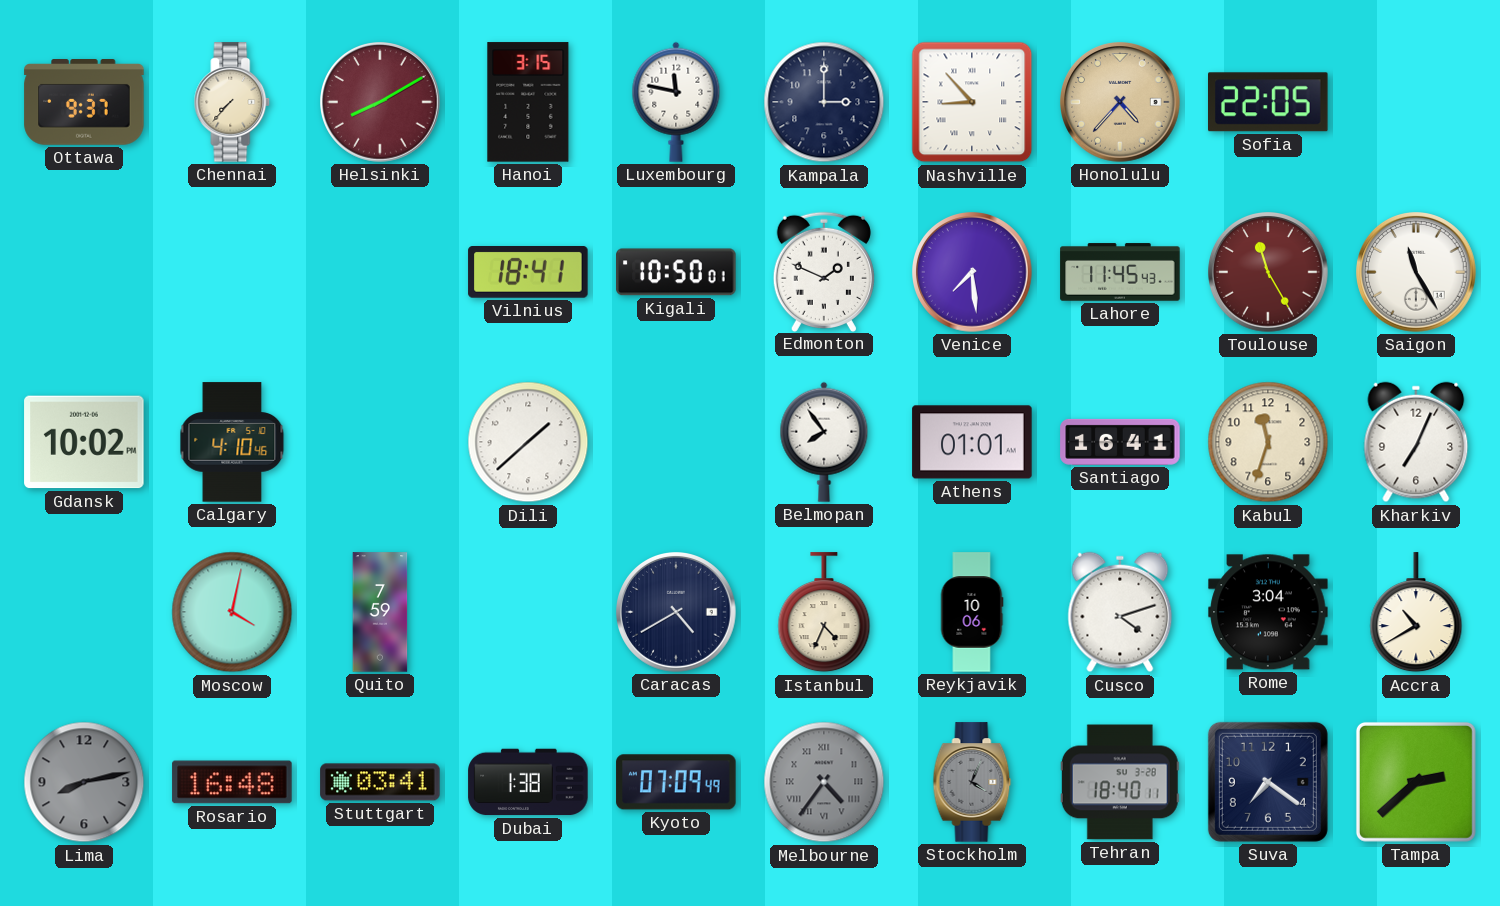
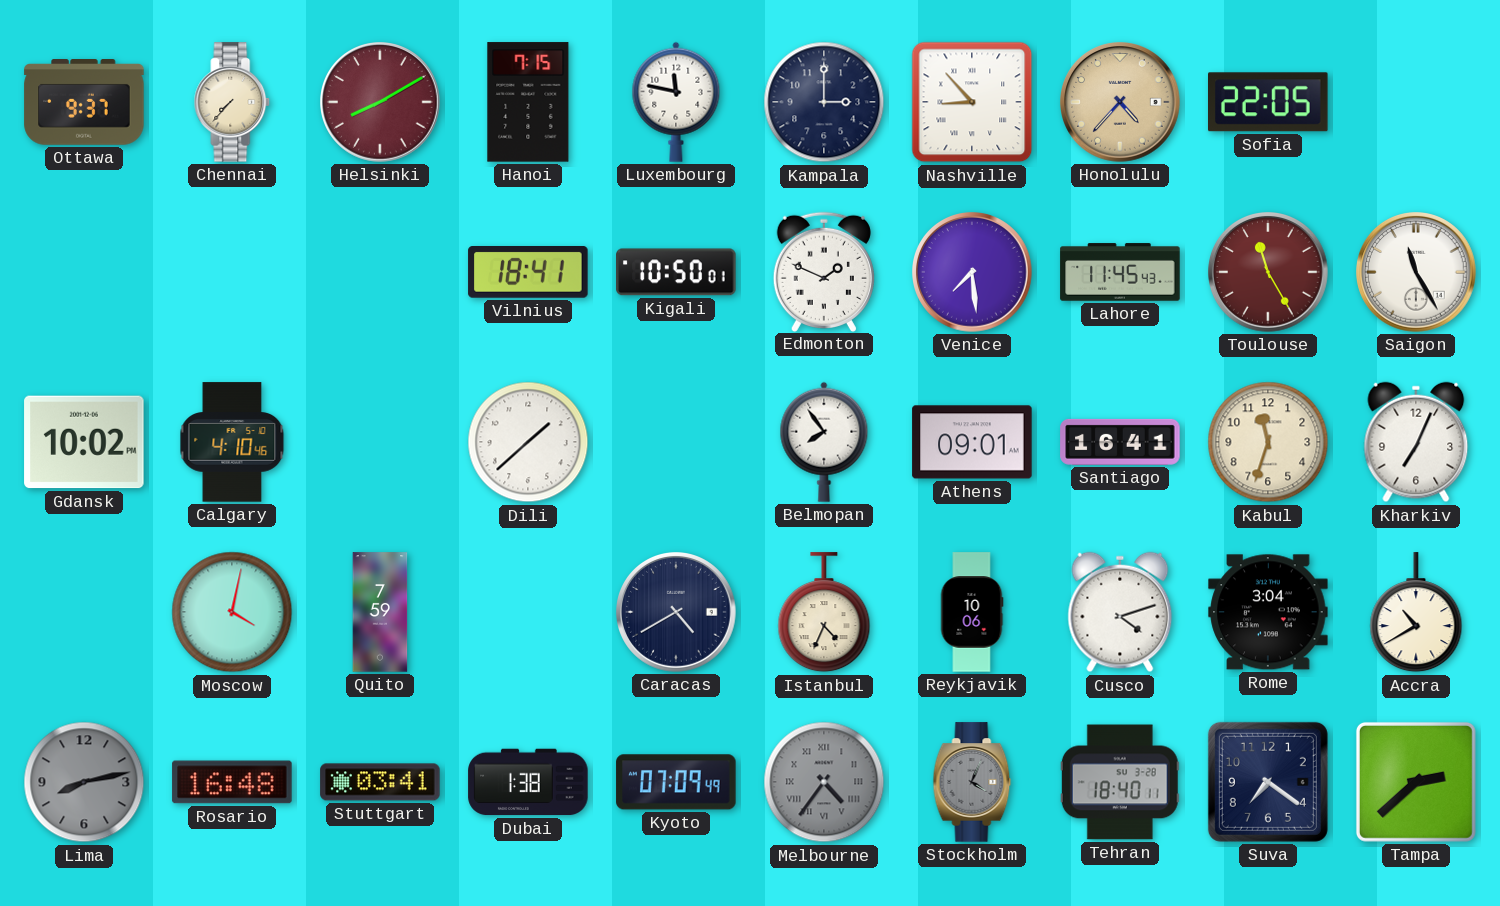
Hanoi: 3:15 -> 7:15 (528, 102)
Athens: 01:01 -> 09:01 (972, 442)
